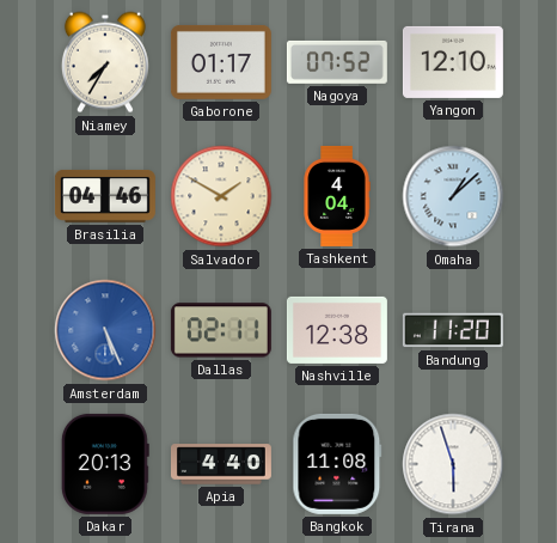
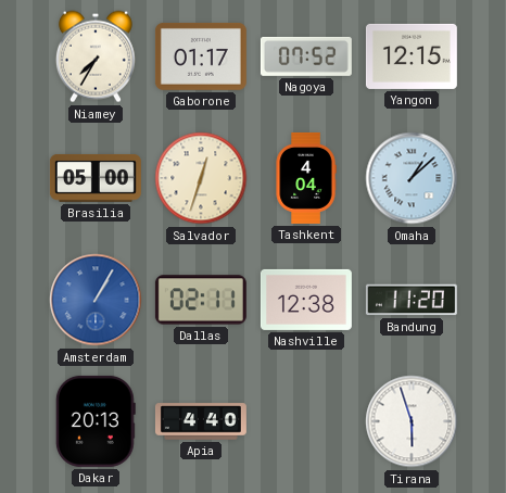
Yangon: 12:10 -> 12:15 (412, 56)
Brasilia: 04:46 -> 05:00 (96, 178)
Salvador: 1:50 -> 12:33 (201, 178)
Amsterdam: 5:26 -> 1:05 (96, 300)
Bangkok: 11:08 -> none (337, 464)
